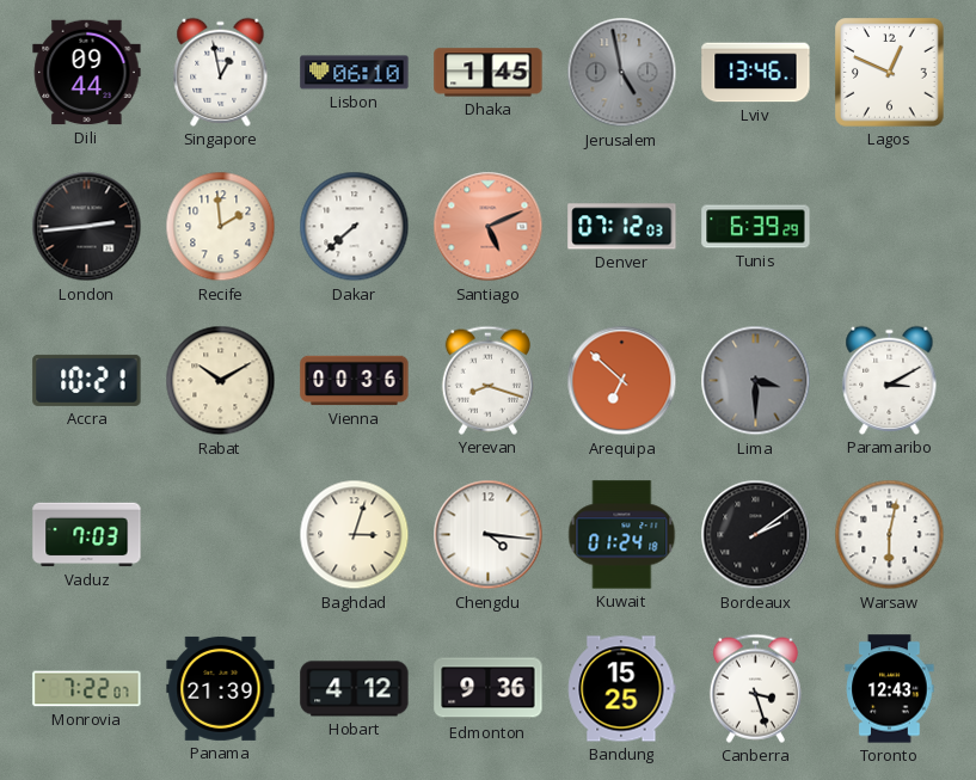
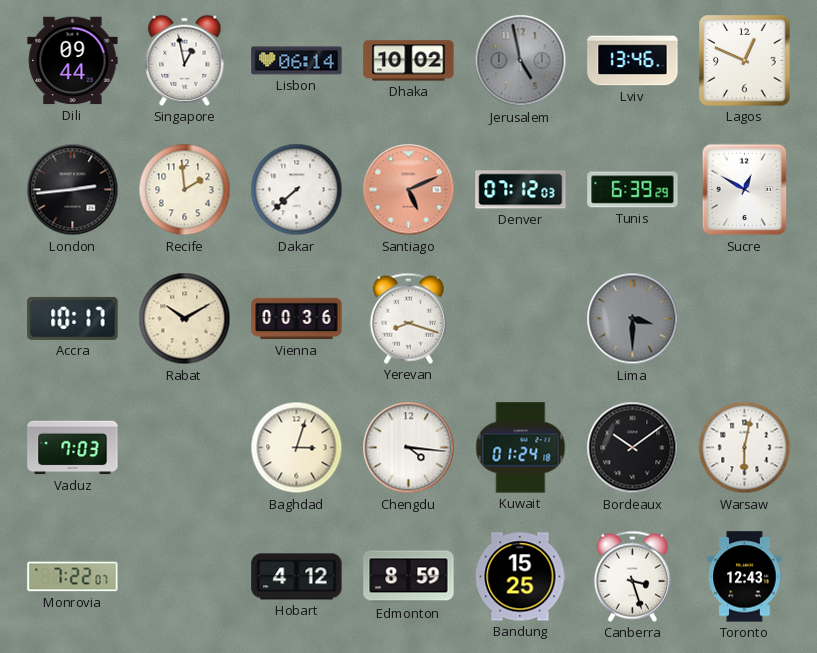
Lisbon: 06:10 -> 06:14 (297, 61)
Dhaka: 1:45 -> 10:02 (409, 61)
Sucre: none -> 12:50 (745, 190)
Accra: 10:21 -> 10:17 (73, 318)
Arequipa: 6:52 -> none (622, 381)
Paramaribo: 3:10 -> none (890, 380)
Bordeaux: 2:09 -> 10:09 (633, 448)
Panama: 21:39 -> none (221, 688)
Edmonton: 9:36 -> 8:59 (409, 577)
